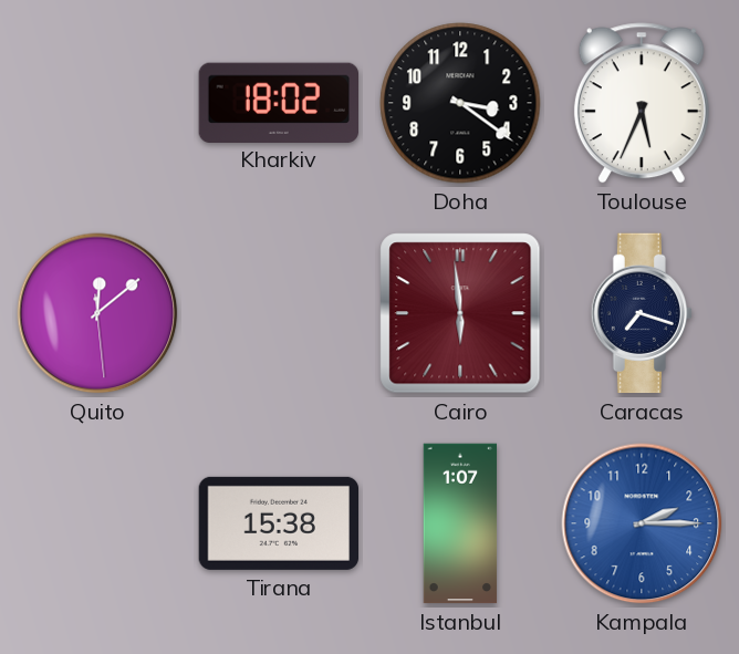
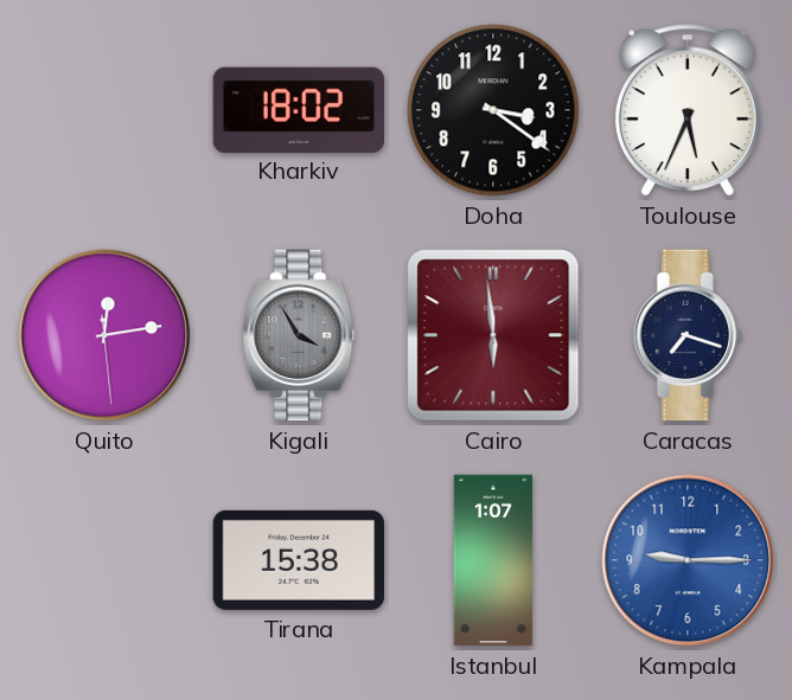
Quito: 12:08 -> 12:13 (104, 335)
Kigali: none -> 3:55 (299, 335)
Kampala: 2:15 -> 9:15 (688, 560)
